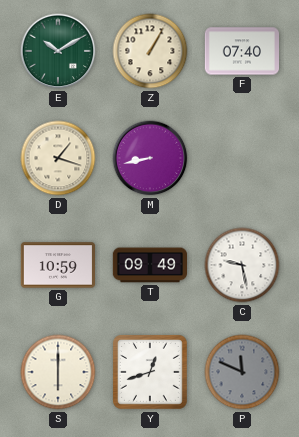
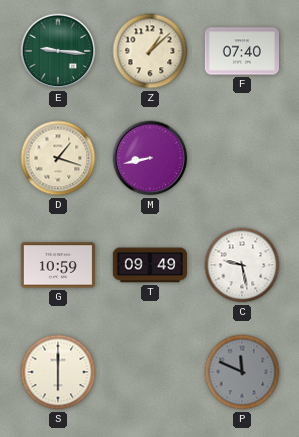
E: 10:10 -> 9:16 (58, 51)
Z: 1:05 -> 1:08 (150, 51)
Y: 12:42 -> none (150, 372)
